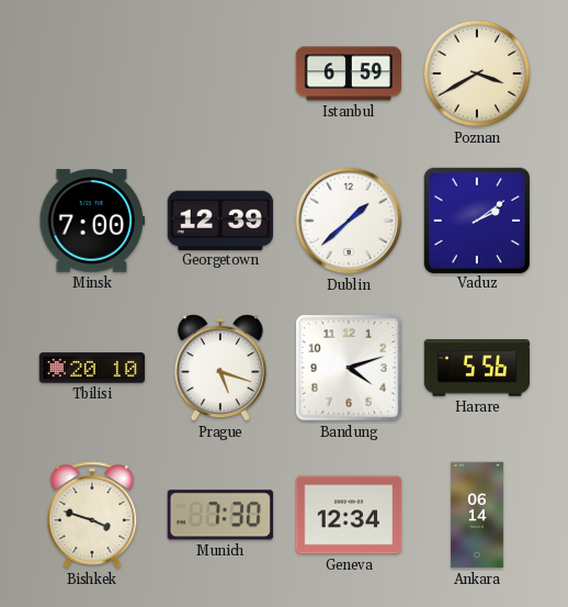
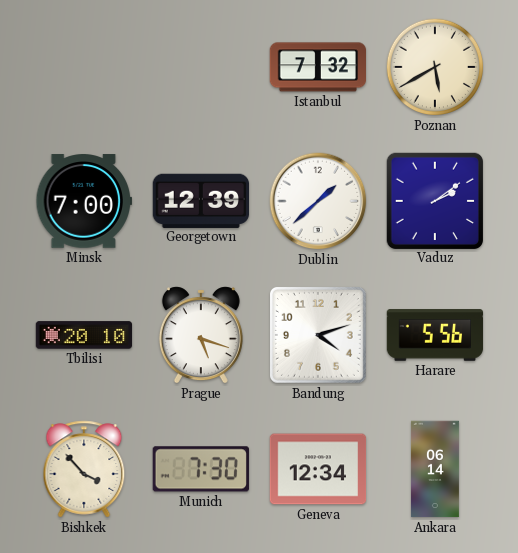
Istanbul: 6:59 -> 7:32 (318, 67)
Poznan: 3:40 -> 5:40 (435, 67)
Bishkek: 3:48 -> 3:53 (84, 469)
